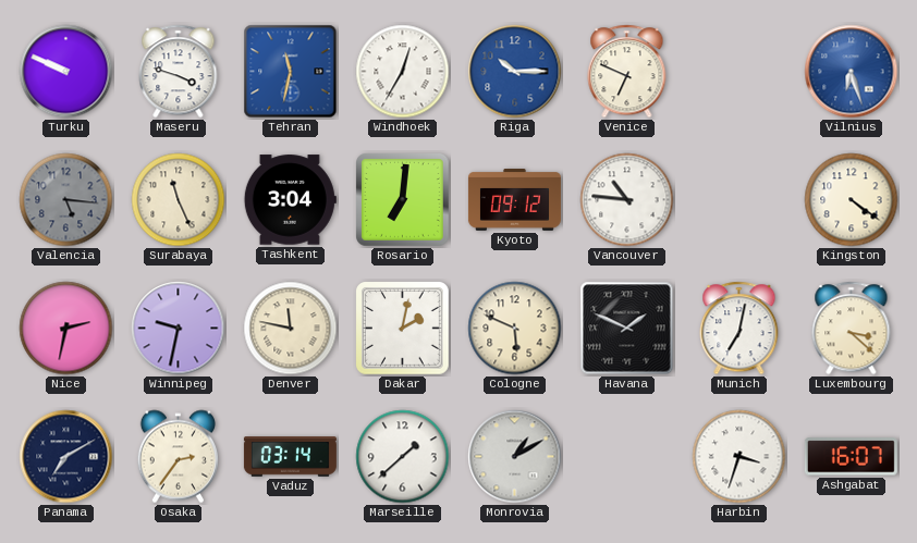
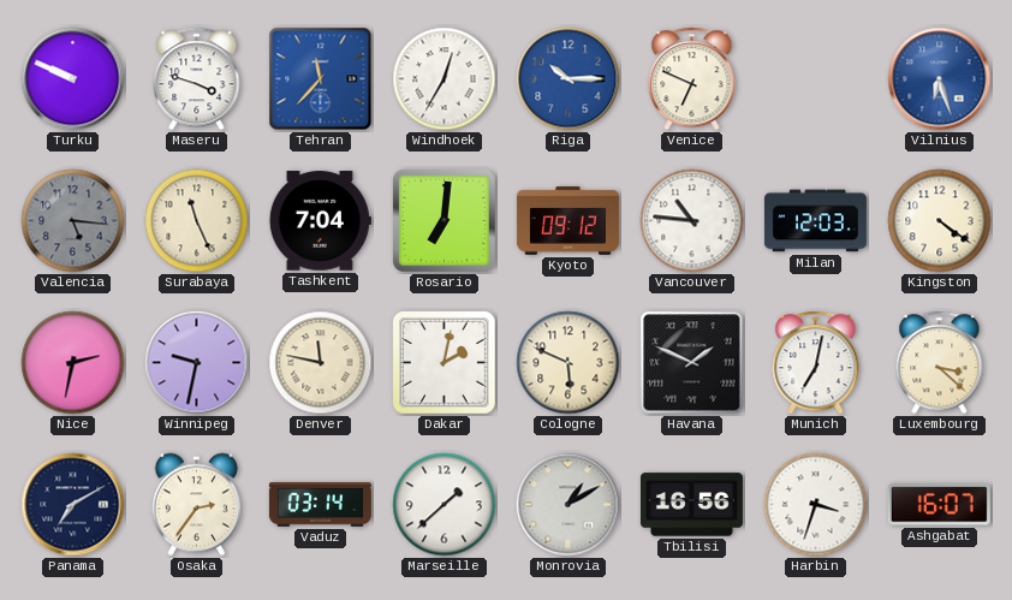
Tehran: 11:32 -> 11:37 (321, 79)
Tashkent: 3:04 -> 7:04 (320, 221)
Milan: none -> 12:03 (815, 221)
Tbilisi: none -> 16:56 (691, 505)
